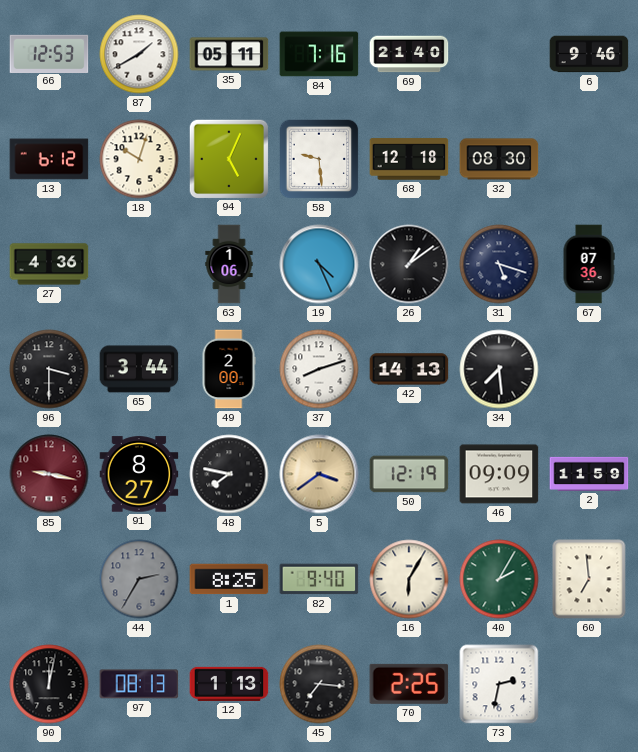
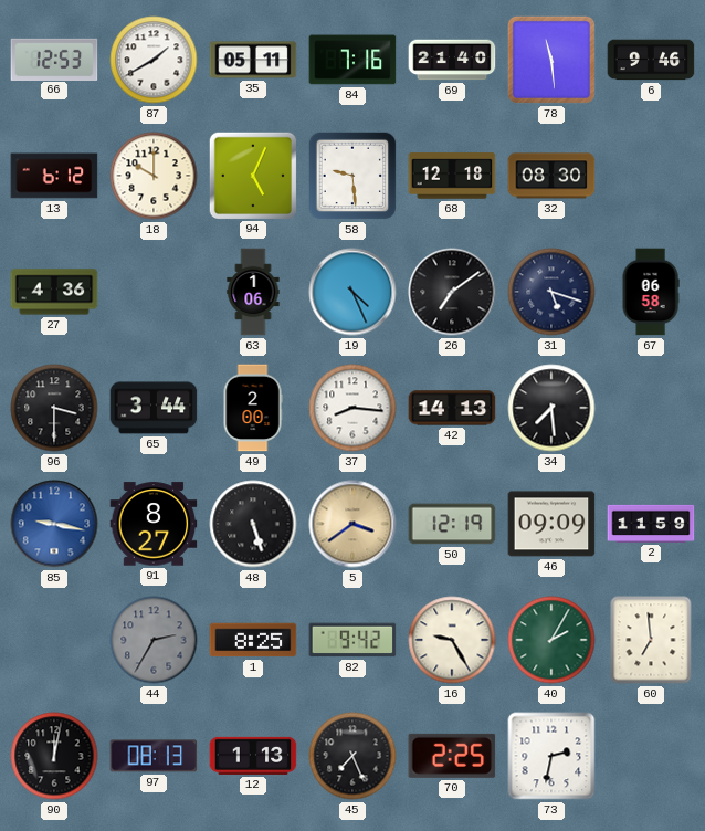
78: none -> 11:29 (551, 60)
18: 10:03 -> 10:00 (154, 176)
26: 1:09 -> 7:09 (452, 292)
67: 07:36 -> 06:58 (651, 292)
37: 8:12 -> 8:16 (352, 408)
85 dial: burgundy -> blue (54, 524)
48: 7:47 -> 5:27 (253, 524)
82: 9:40 -> 9:42 (352, 640)
16: 6:05 -> 9:25 (452, 640)
45: 7:16 -> 7:26 (352, 756)
